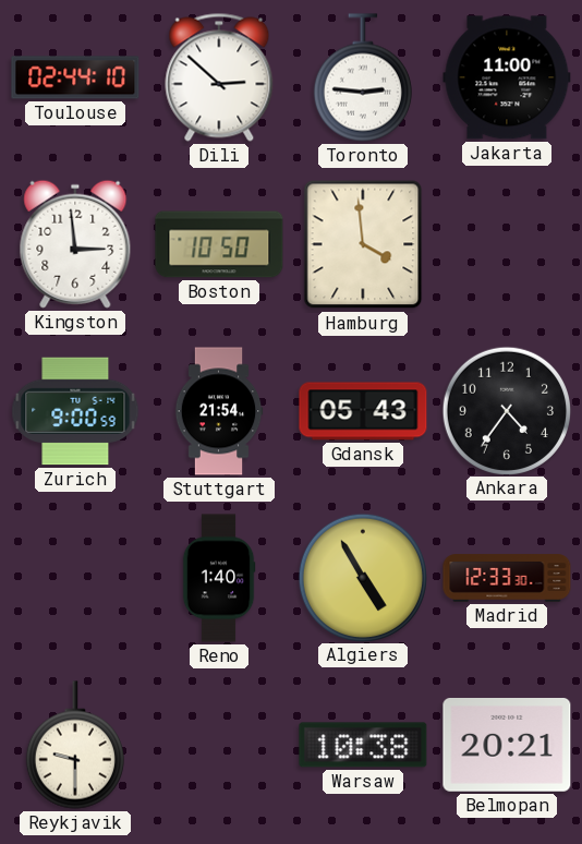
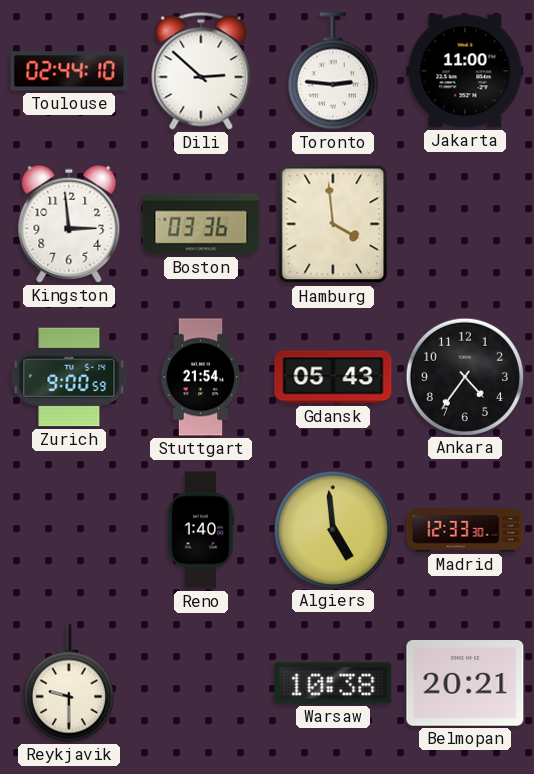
Boston: 10:50 -> 03:36 (201, 224)
Algiers: 4:55 -> 4:59 (332, 529)
